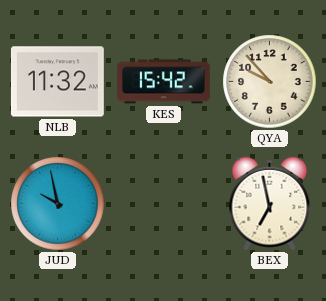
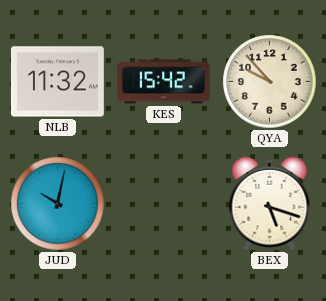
JUD: 9:58 -> 10:02 (58, 204)
BEX: 6:58 -> 5:18 (270, 204)
